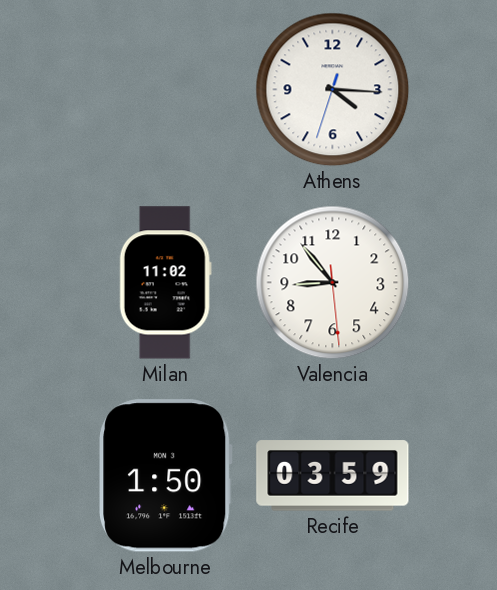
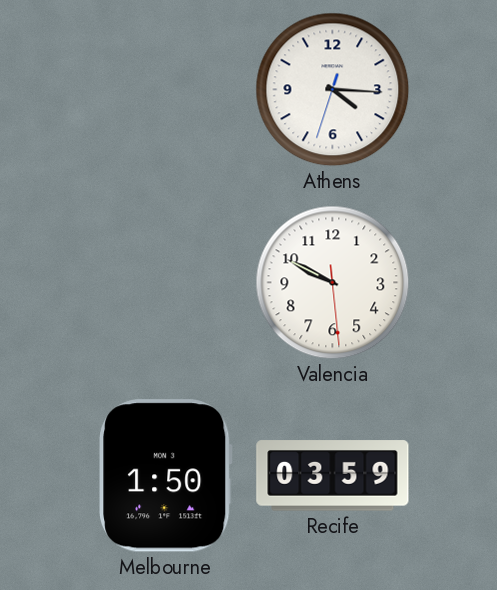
Milan: 11:02 -> none (165, 283)
Valencia: 8:53 -> 9:49 (333, 283)
